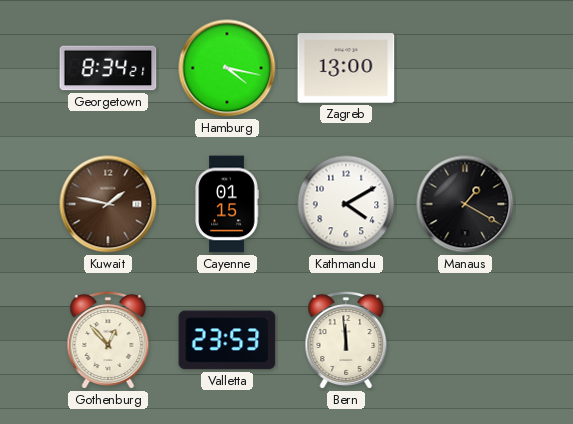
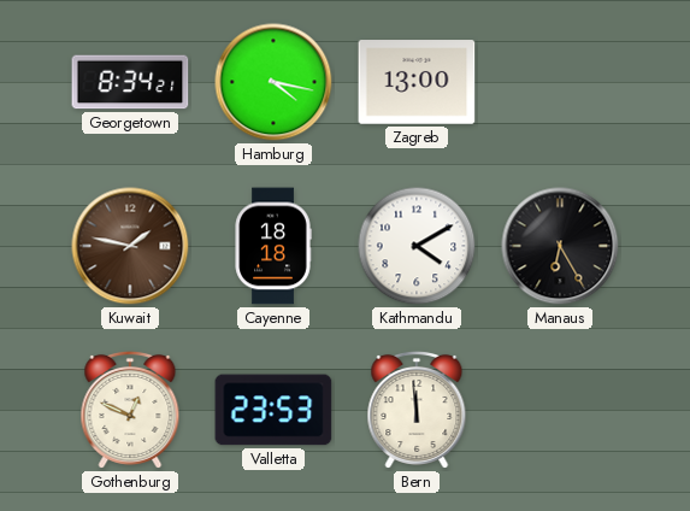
Cayenne: 01:15 -> 18:18 (273, 246)
Manaus: 1:20 -> 6:25 (560, 246)
Gothenburg: 12:53 -> 12:49 (130, 410)
